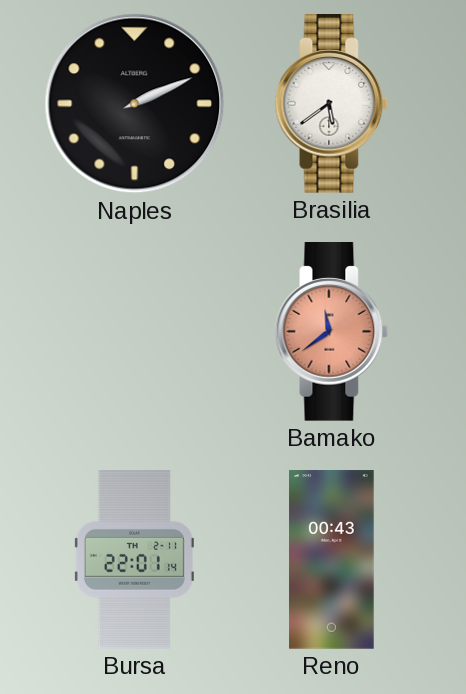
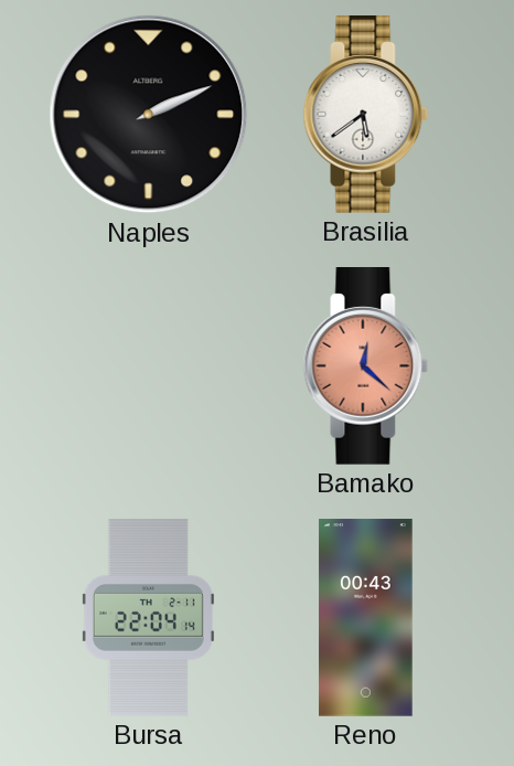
Bamako: 11:39 -> 12:22 (366, 366)
Bursa: 22:01 -> 22:04 (148, 618)
